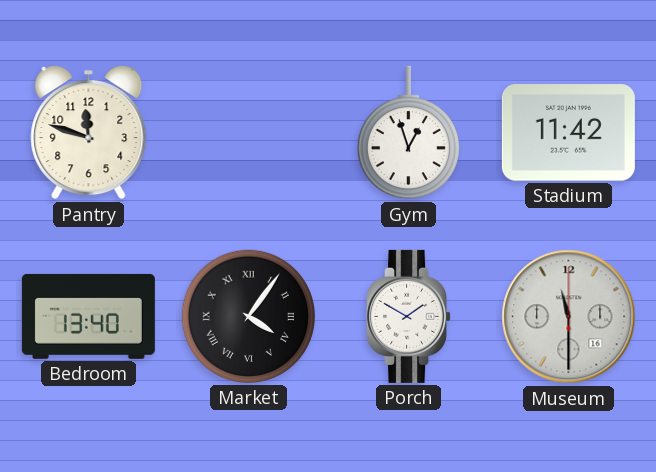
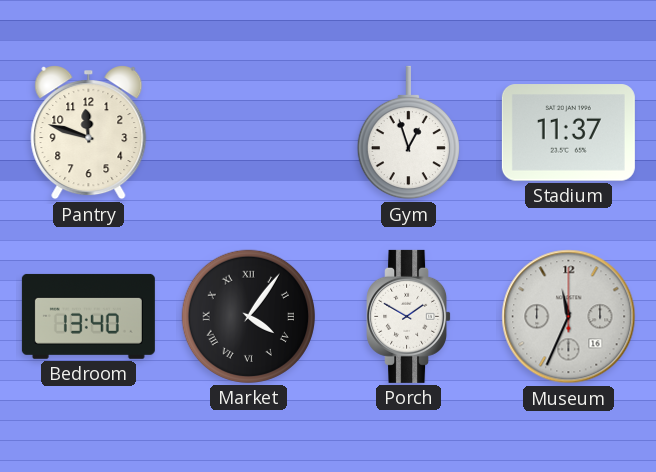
Stadium: 11:42 -> 11:37 (568, 133)
Museum: 11:30 -> 11:34 (569, 317)
